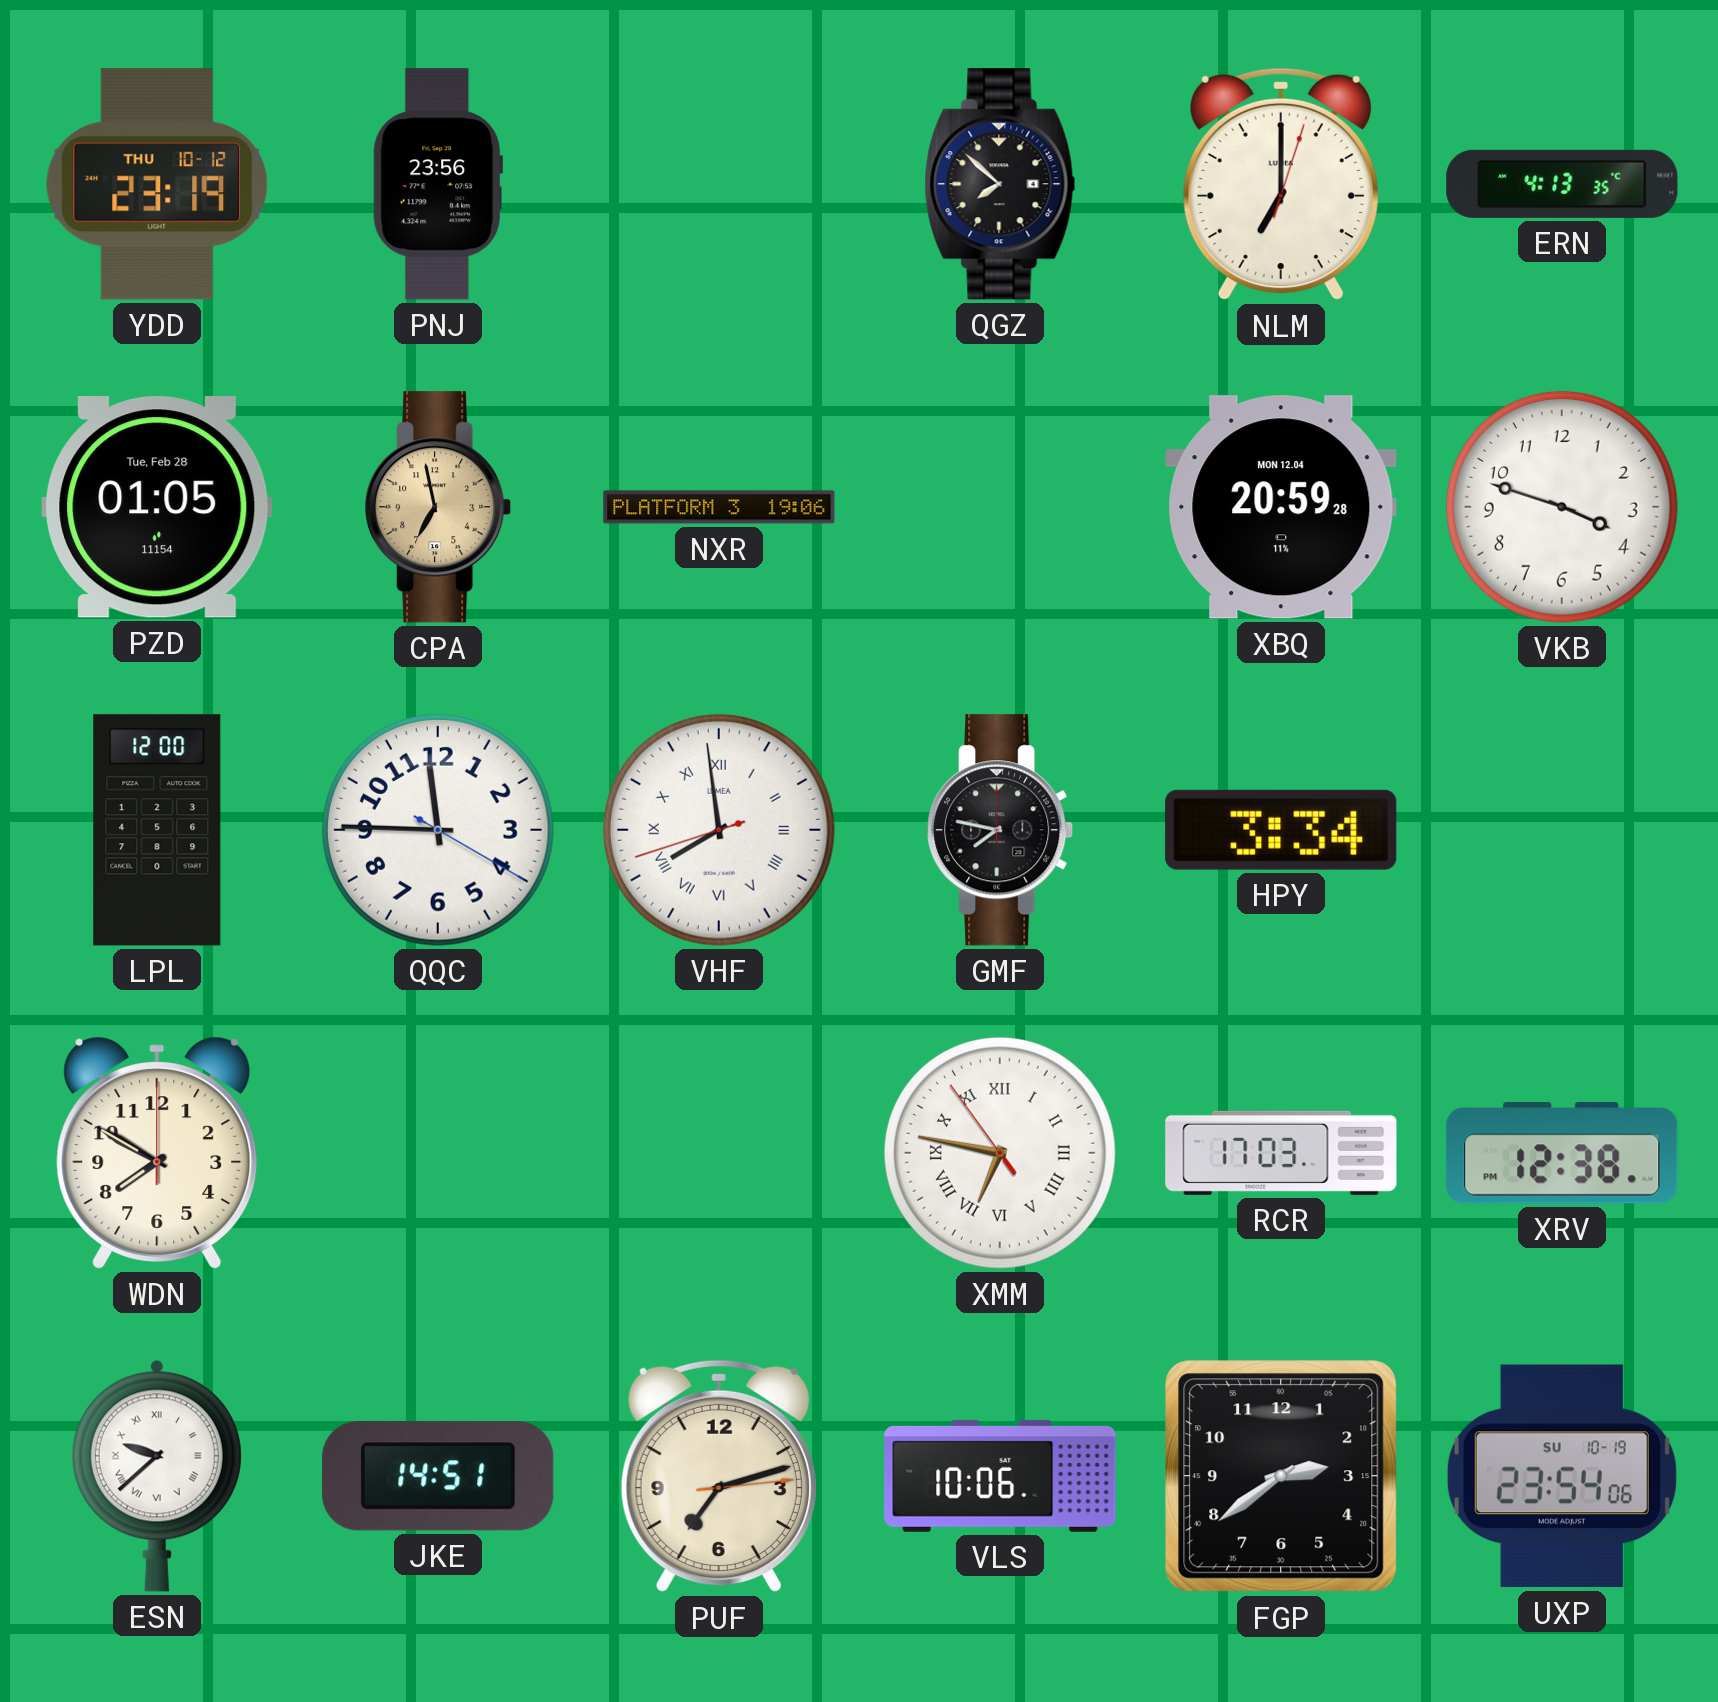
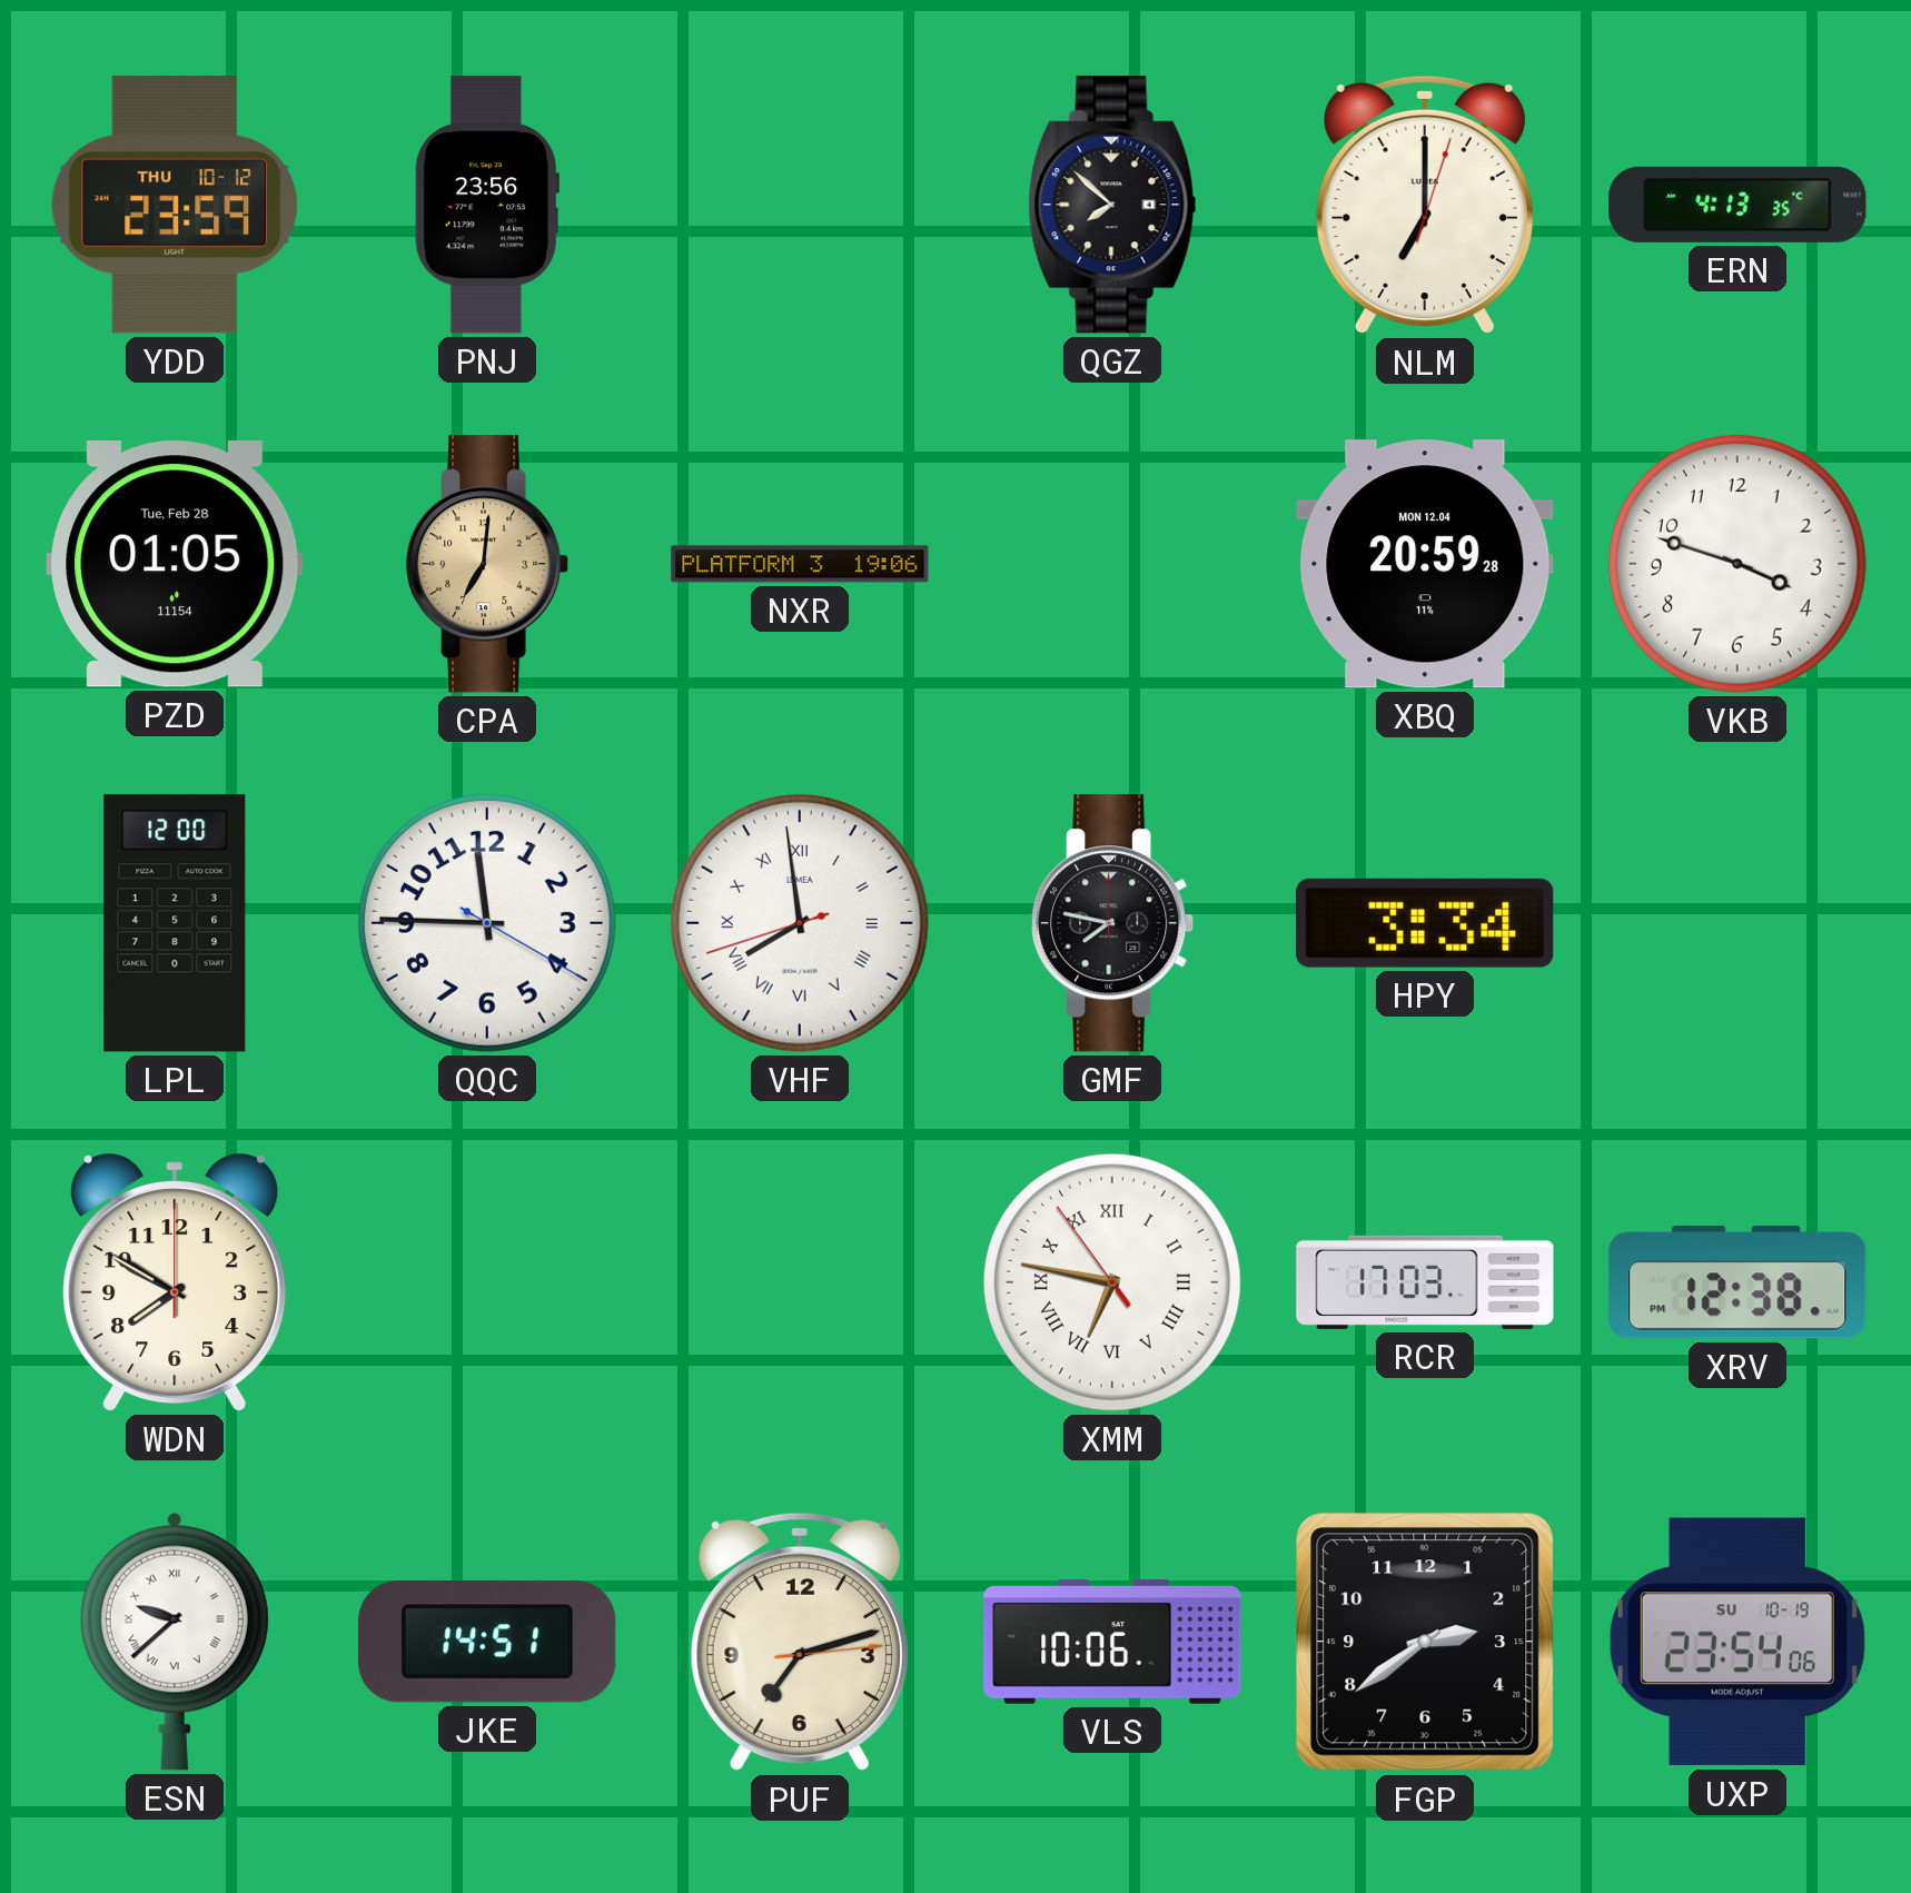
YDD: 23:19 -> 23:59 (174, 205)
CPA: 6:58 -> 7:01 (488, 564)
